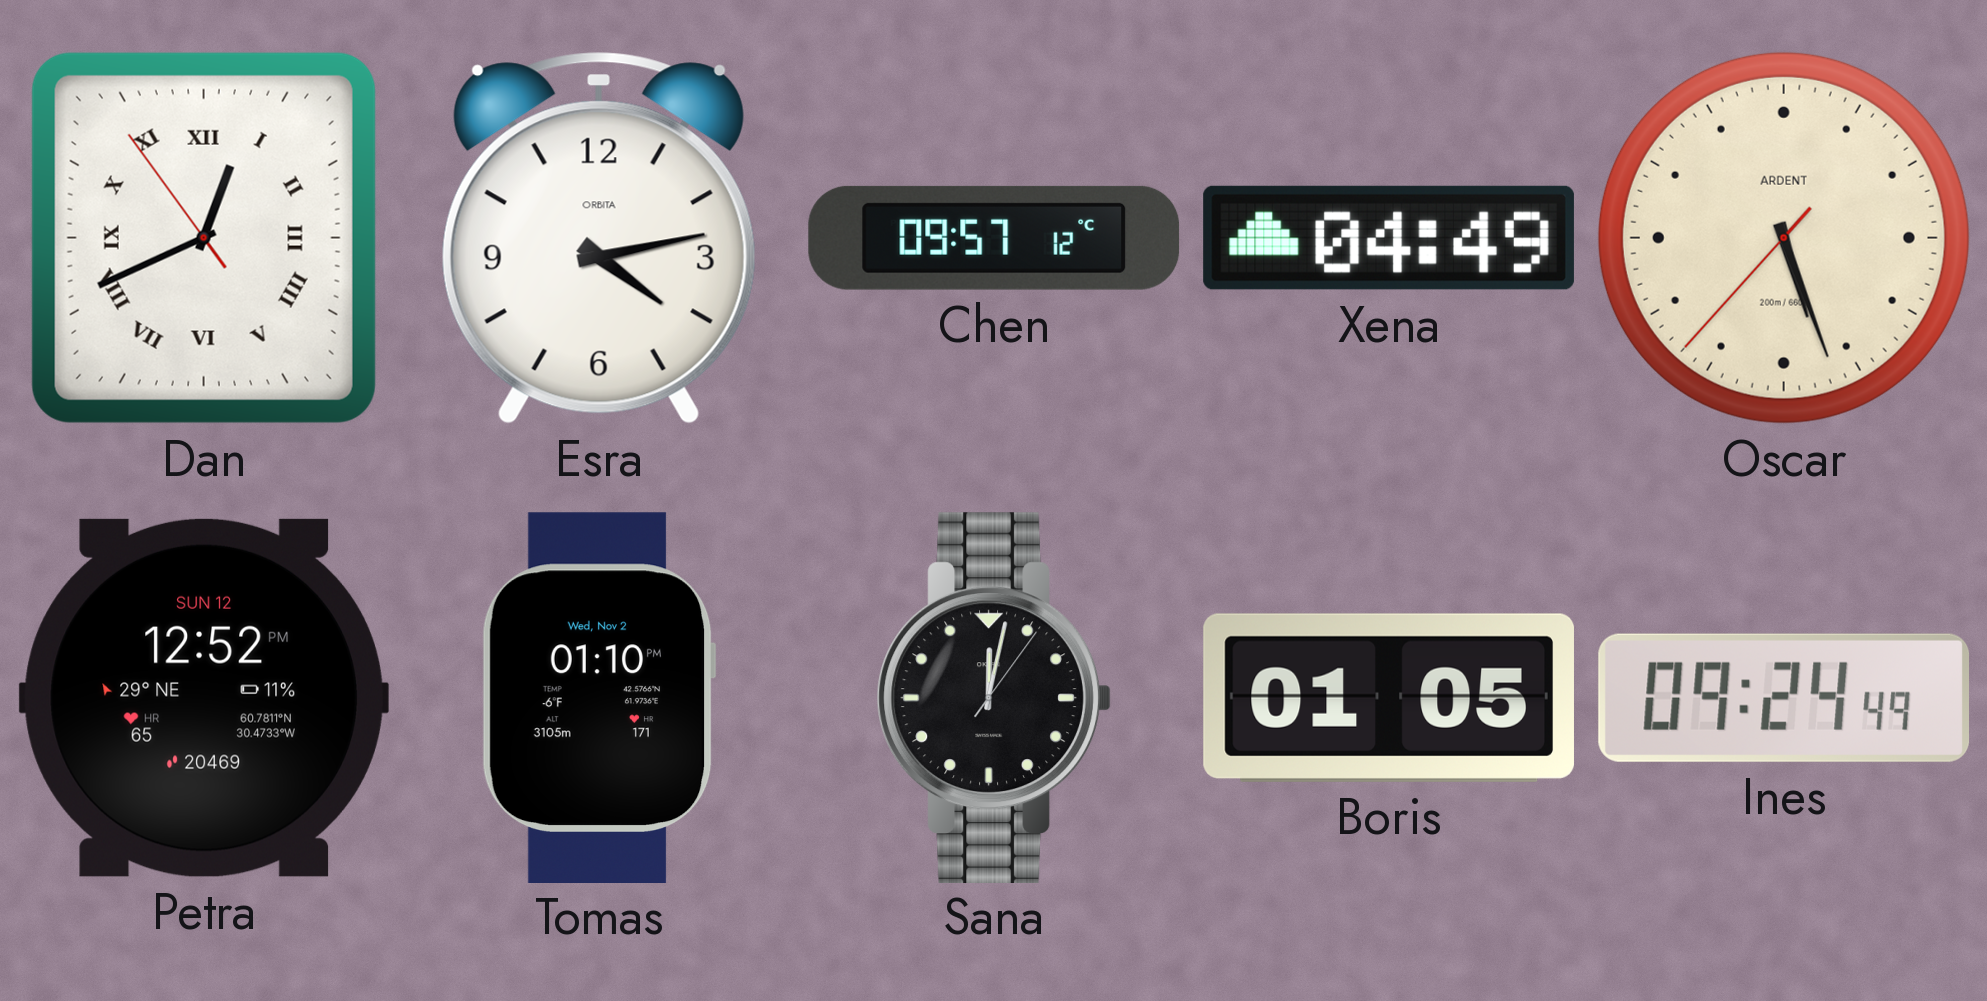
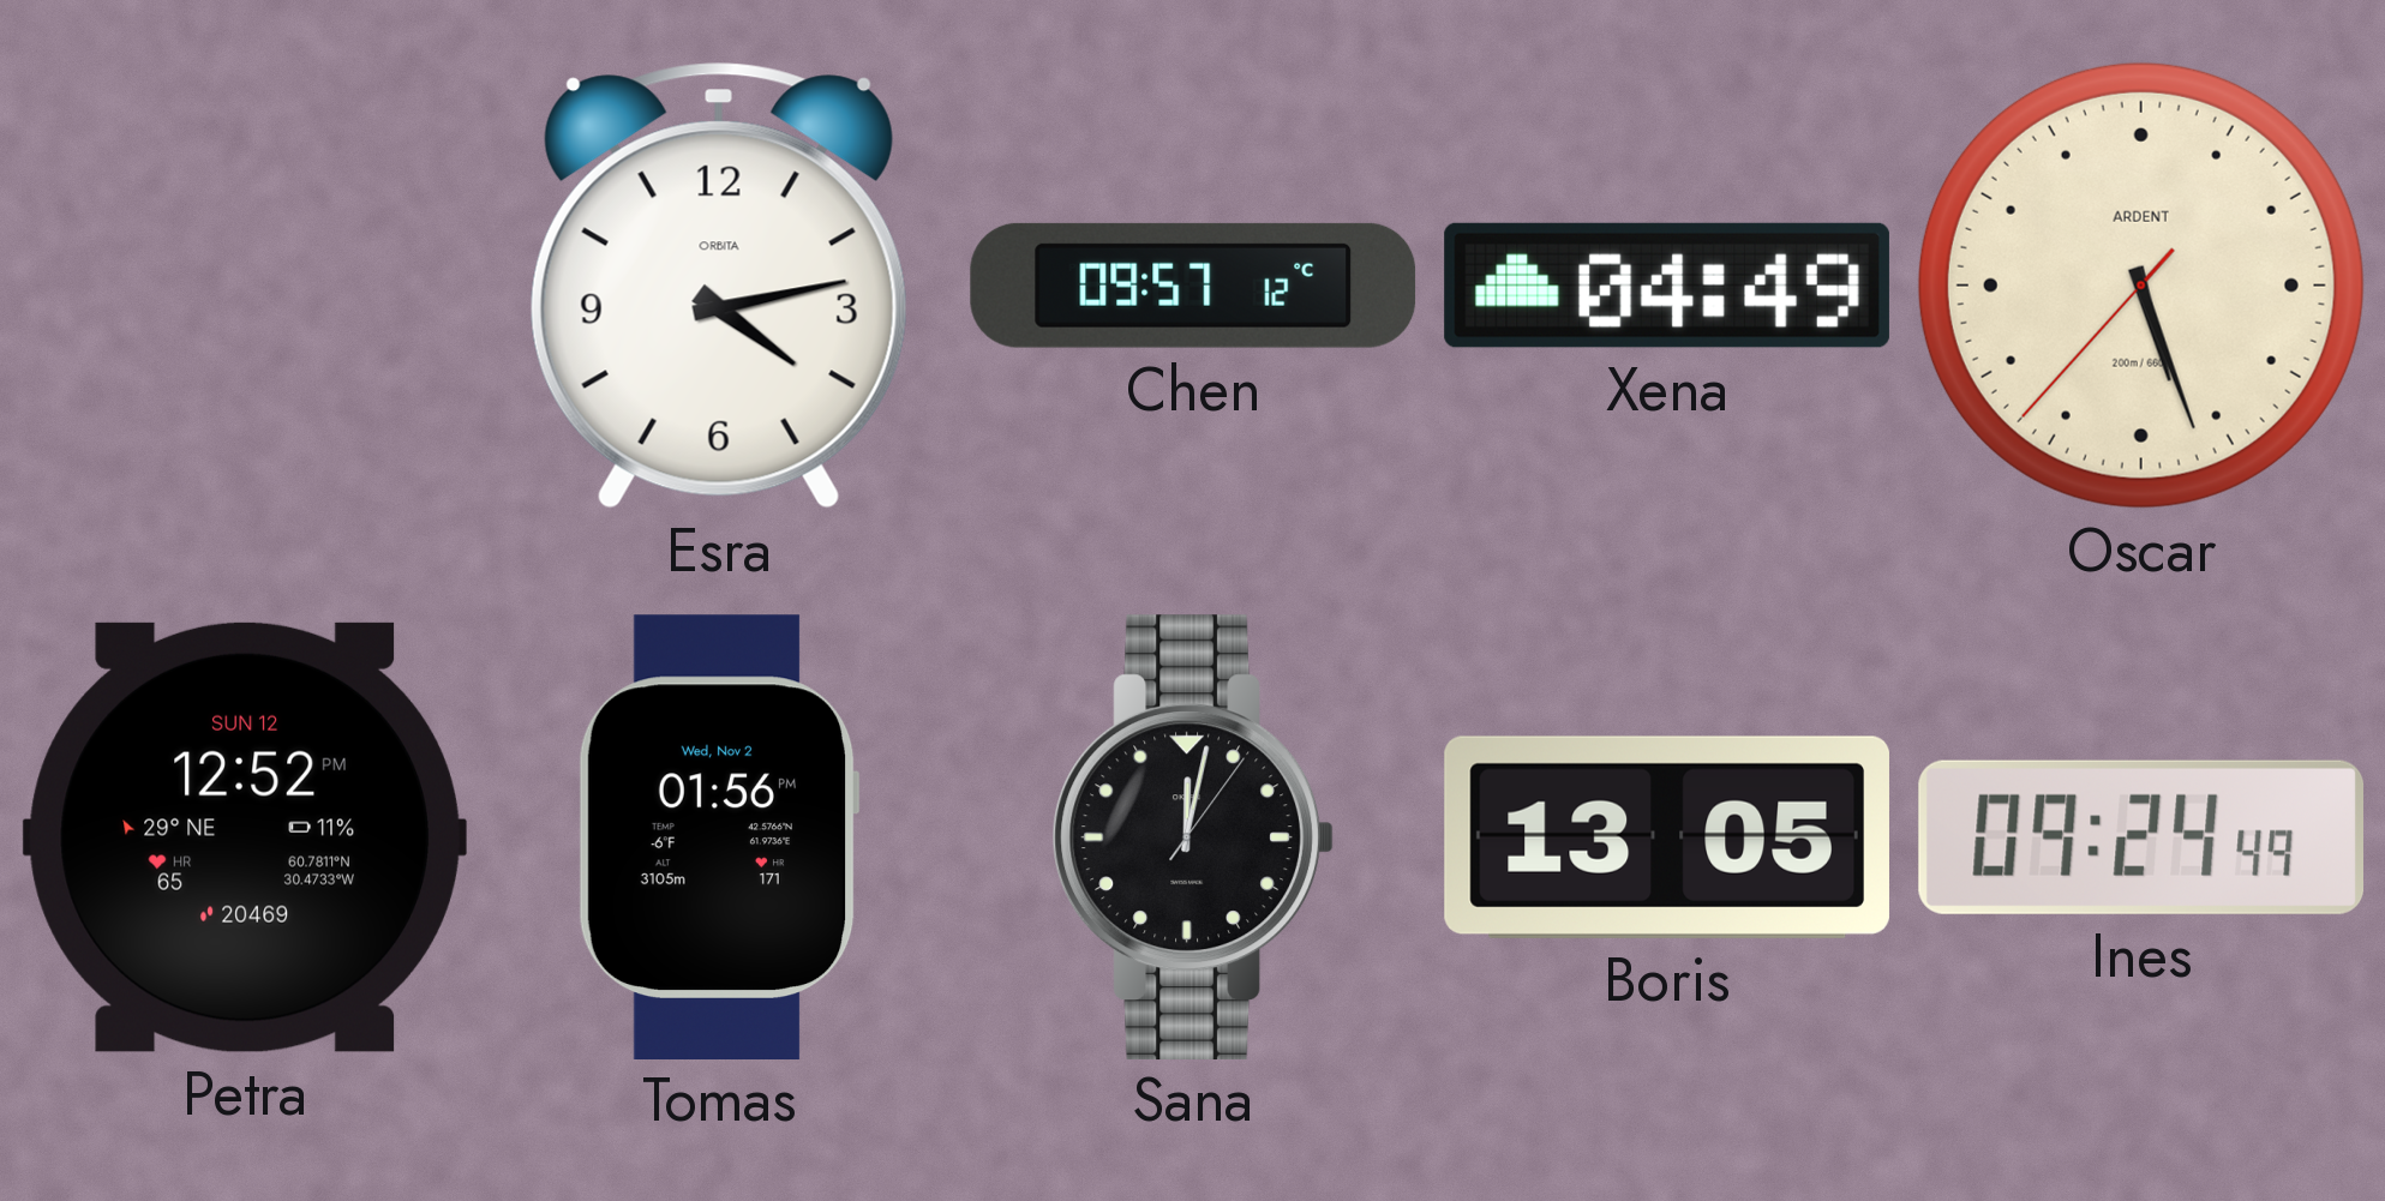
Dan: 12:40 -> none (204, 238)
Tomas: 01:10 -> 01:56 (719, 836)
Boris: 01:05 -> 13:05 (1667, 837)
